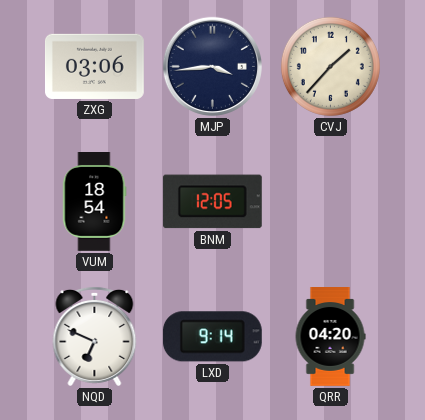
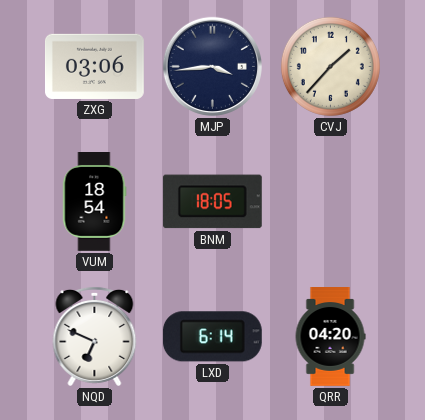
BNM: 12:05 -> 18:05 (212, 202)
LXD: 9:14 -> 6:14 (212, 337)
